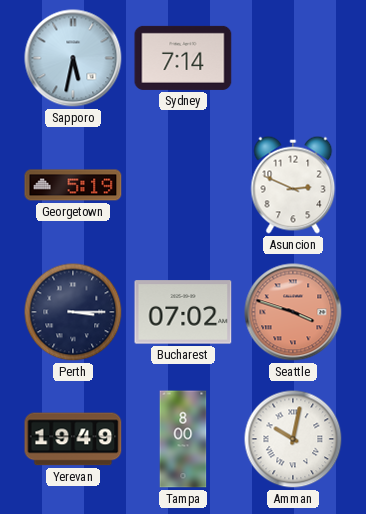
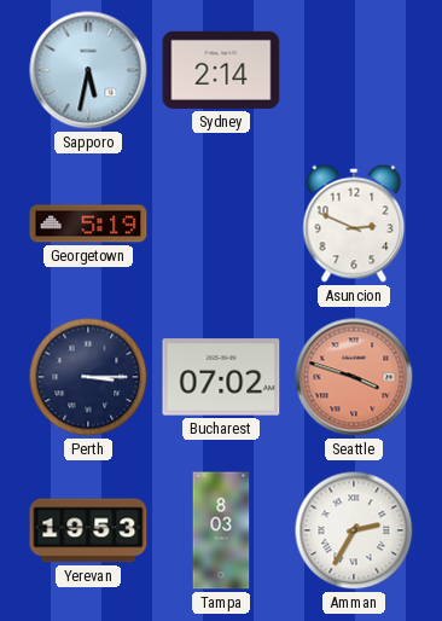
Sydney: 7:14 -> 2:14 (221, 70)
Yerevan: 19:49 -> 19:53 (88, 530)
Tampa: 8:00 -> 8:03 (221, 530)
Amman: 10:02 -> 2:35 (354, 530)
